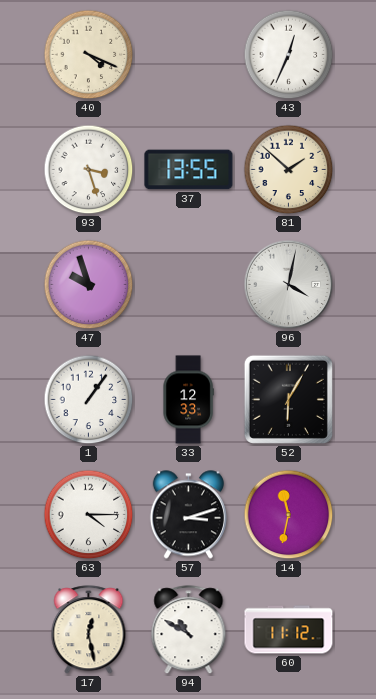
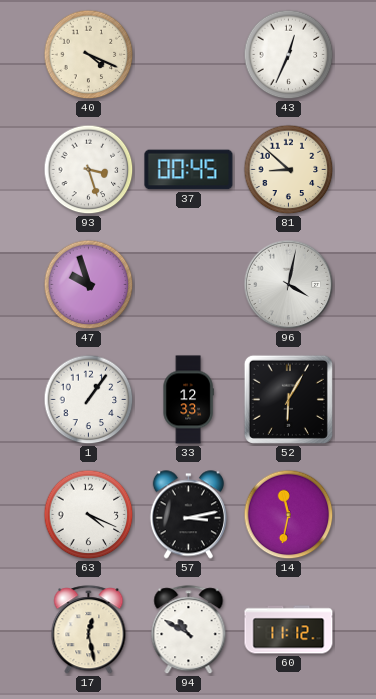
37: 13:55 -> 00:45 (189, 170)
81: 1:52 -> 8:52 (289, 170)
63: 4:15 -> 4:19 (89, 515)
57: 3:12 -> 3:13 (188, 515)
